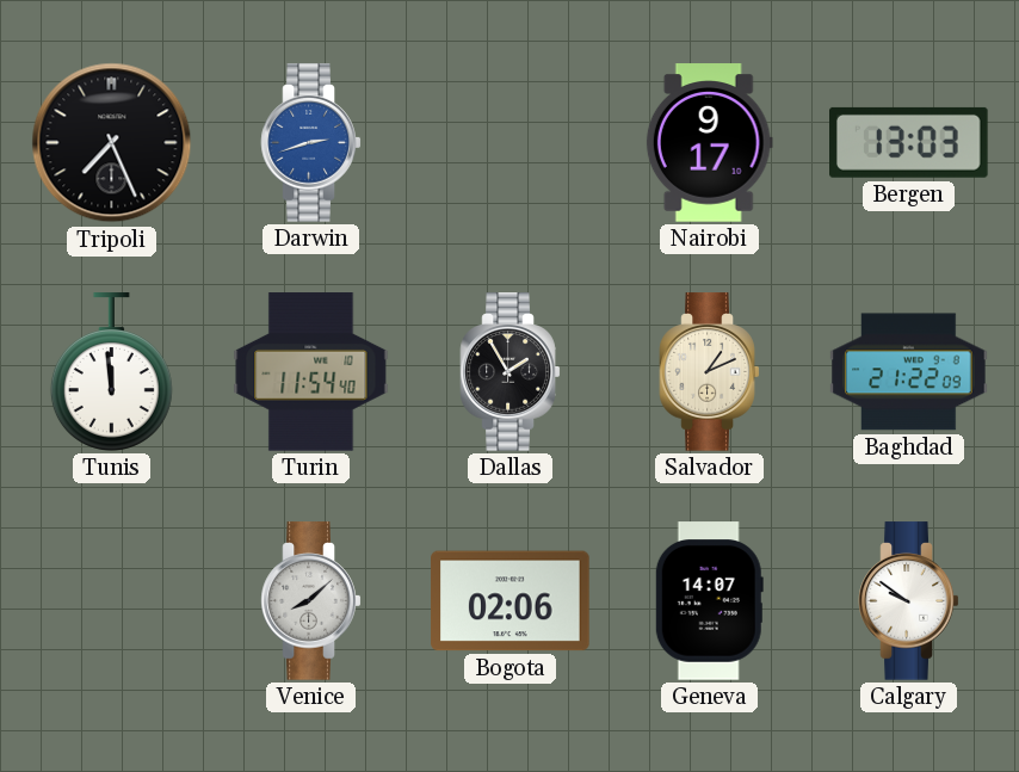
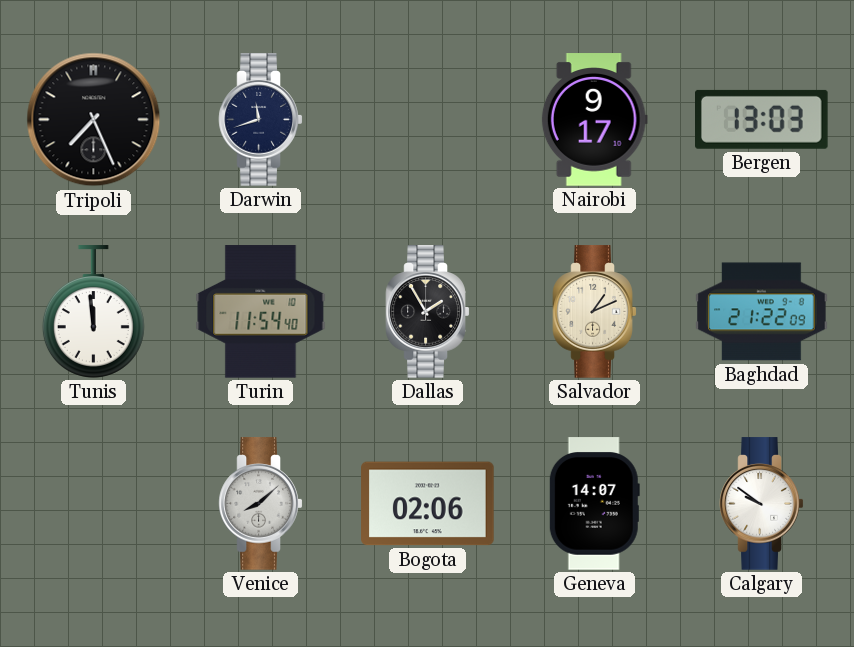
Darwin: 2:42 -> 11:42 (261, 120)
Darwin dial: blue -> navy (261, 120)
